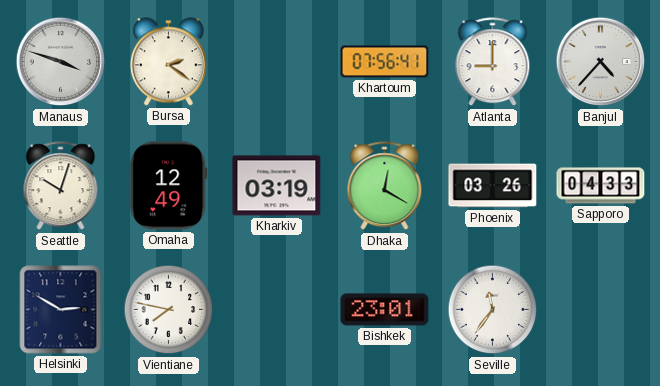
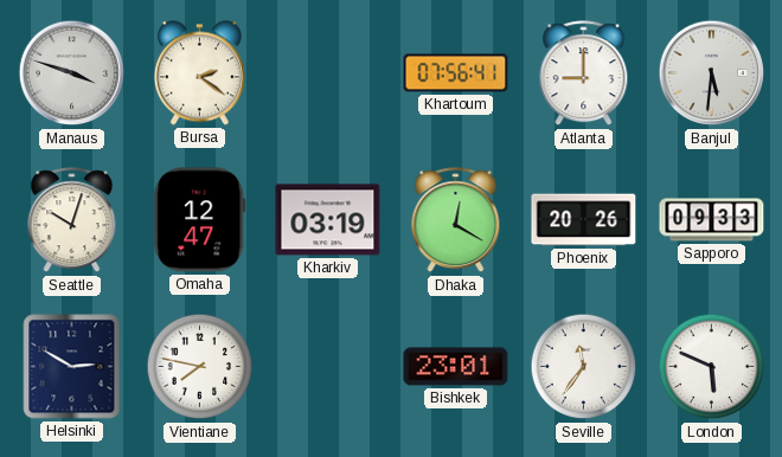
Banjul: 4:37 -> 5:31 (712, 73)
Omaha: 12:49 -> 12:47 (200, 220)
Phoenix: 03:26 -> 20:26 (584, 220)
Sapporo: 04:33 -> 09:33 (712, 220)
London: none -> 5:49 (712, 367)
